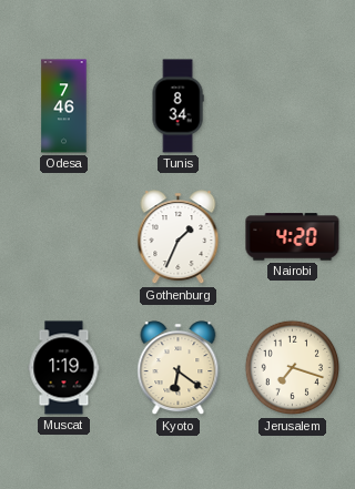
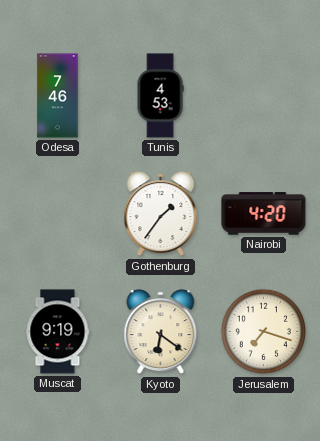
Tunis: 8:34 -> 4:53 (160, 96)
Gothenburg: 1:34 -> 1:36 (161, 214)
Muscat: 1:19 -> 9:19 (58, 332)
